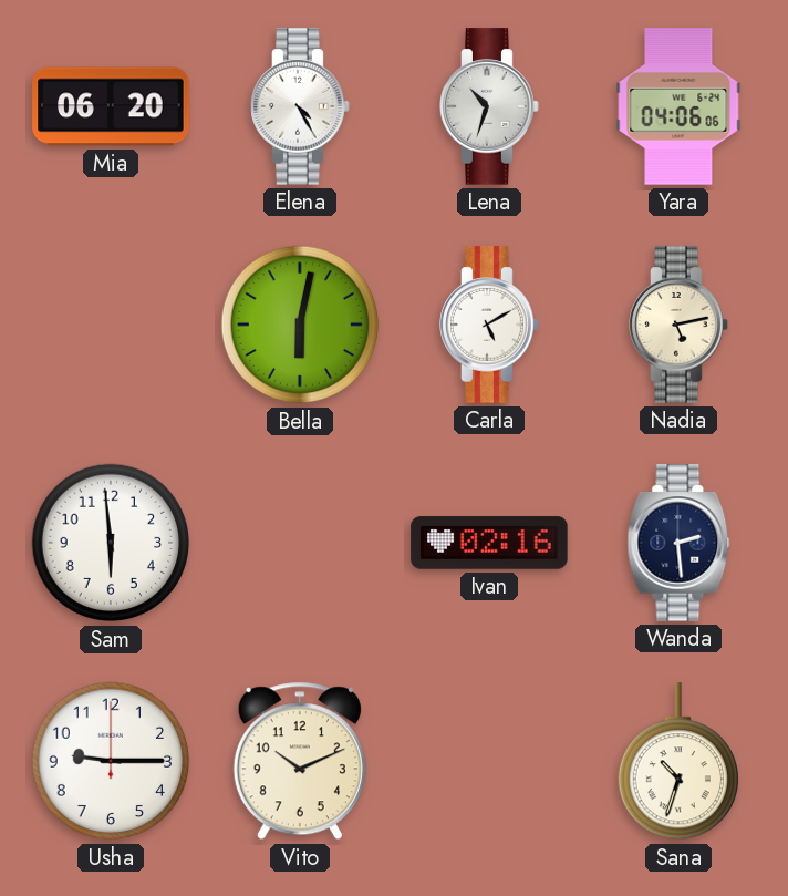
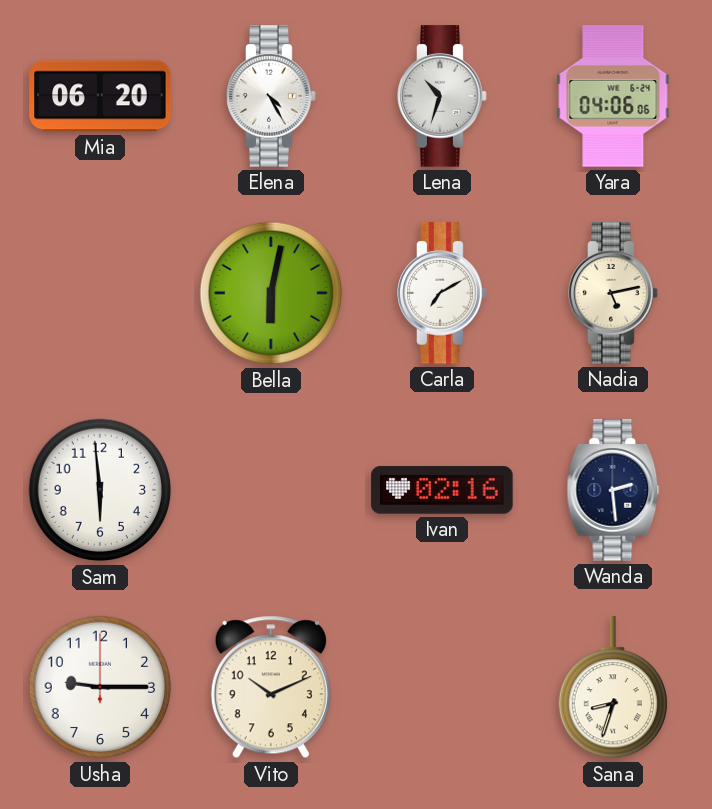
Carla: 5:10 -> 7:10 (442, 293)
Sana: 10:33 -> 8:33 (612, 688)
